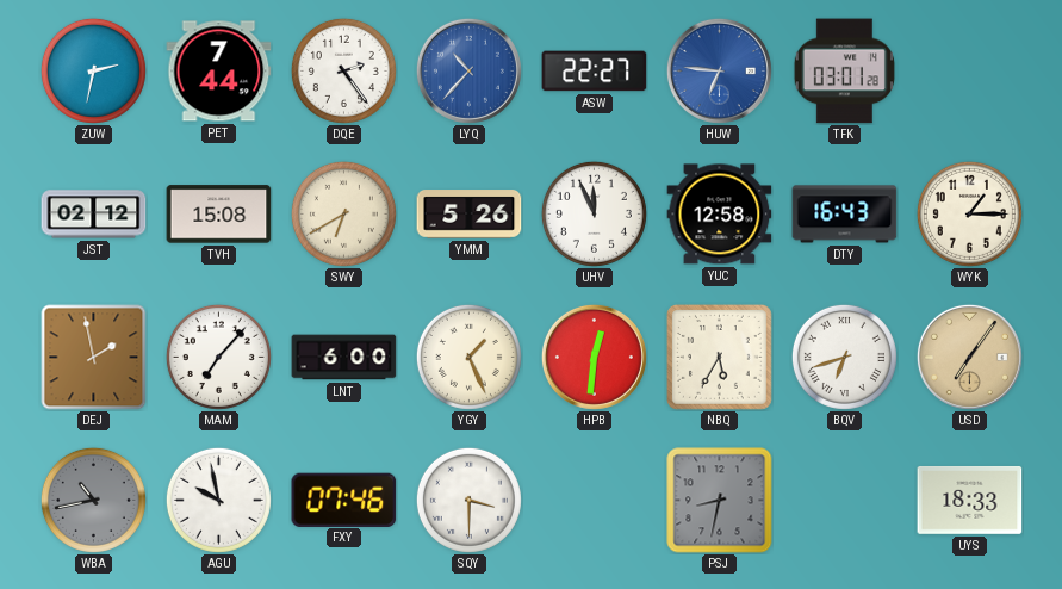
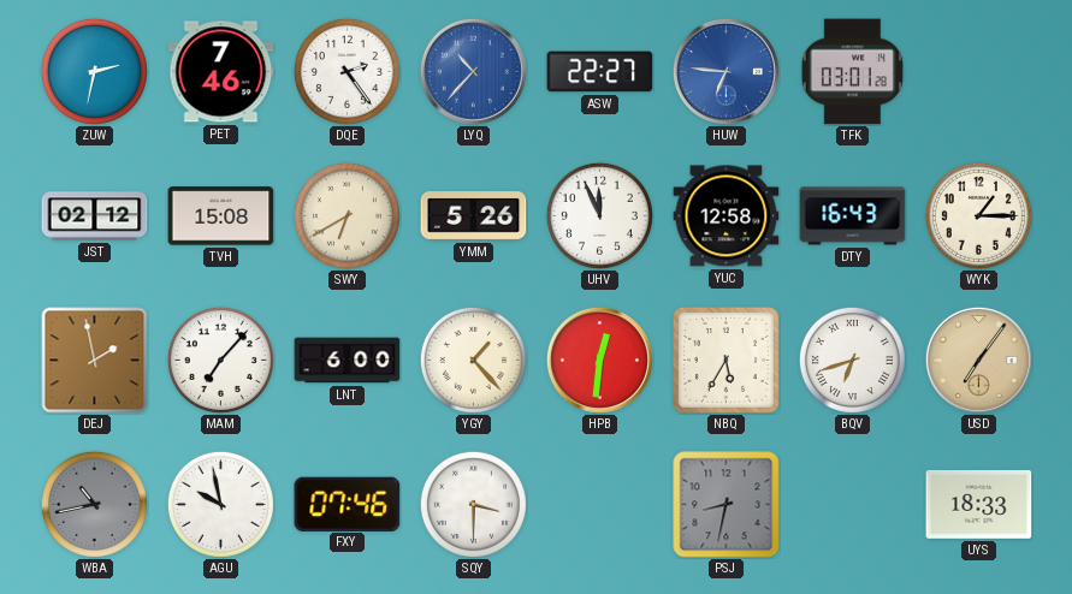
PET: 7:44 -> 7:46 (221, 72)
YGY: 1:26 -> 1:23 (473, 360)
